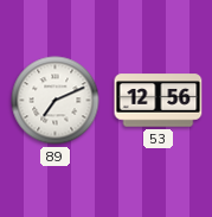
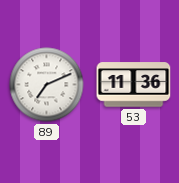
53: 12:56 -> 11:36 (134, 85)
